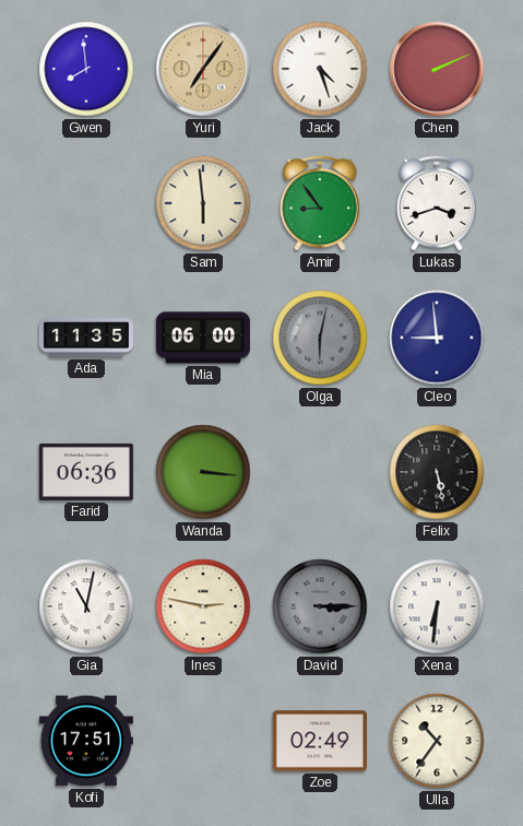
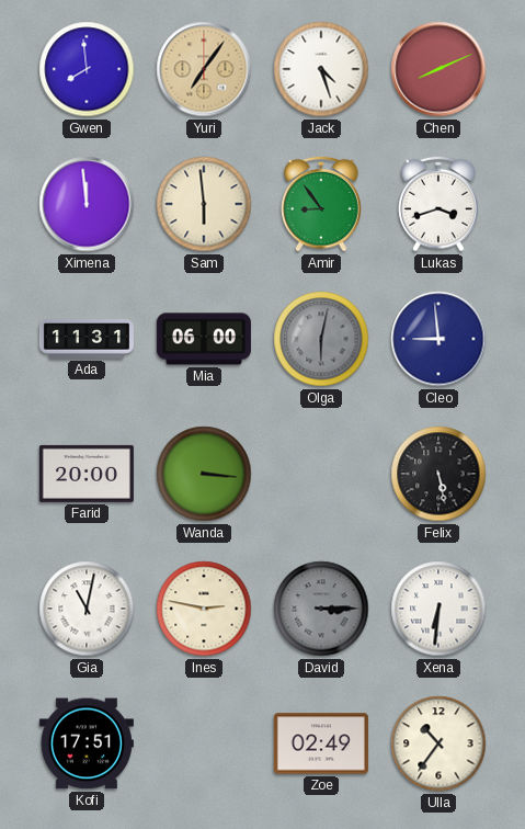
Chen: 2:11 -> 8:11 (438, 69)
Ximena: none -> 11:59 (87, 204)
Ada: 11:35 -> 11:31 (87, 339)
Farid: 06:36 -> 20:00 (87, 474)
